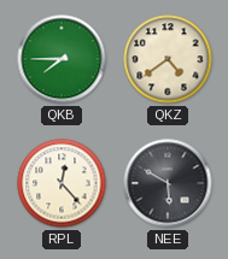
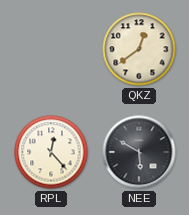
QKB: 7:45 -> none (62, 59)
QKZ: 4:39 -> 12:39 (139, 49)
